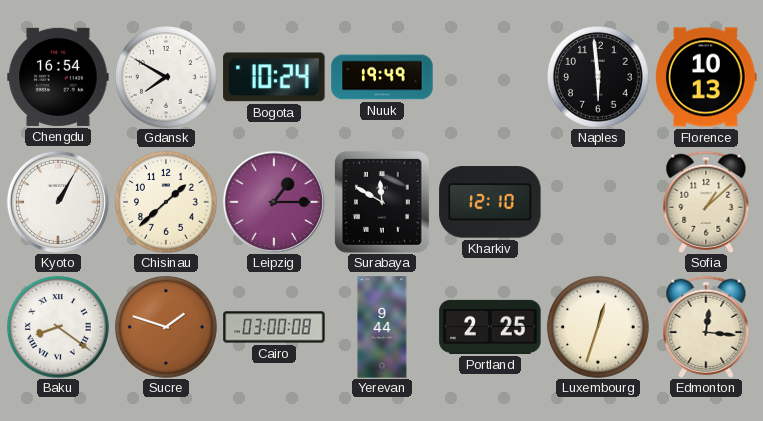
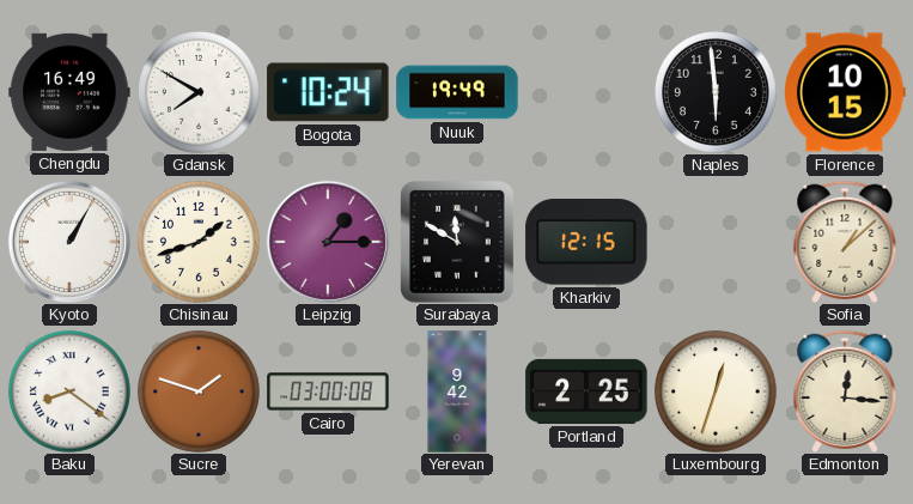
Chengdu: 16:54 -> 16:49 (69, 92)
Florence: 10:13 -> 10:15 (845, 92)
Chisinau: 1:38 -> 1:42 (199, 242)
Kharkiv: 12:10 -> 12:15 (586, 242)
Yerevan: 9:44 -> 9:42 (457, 391)
